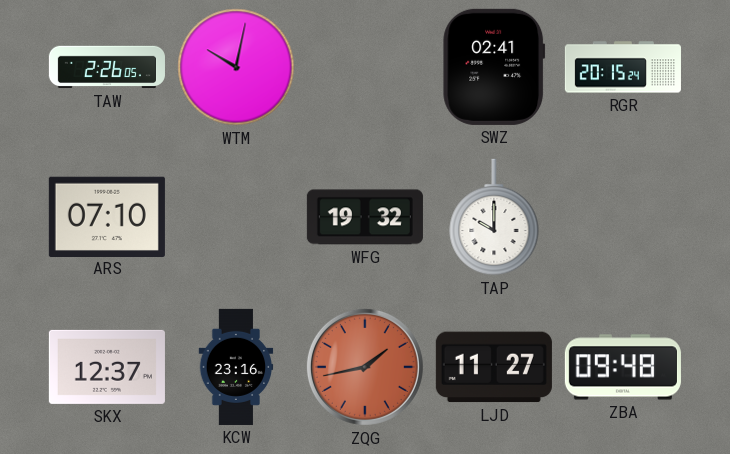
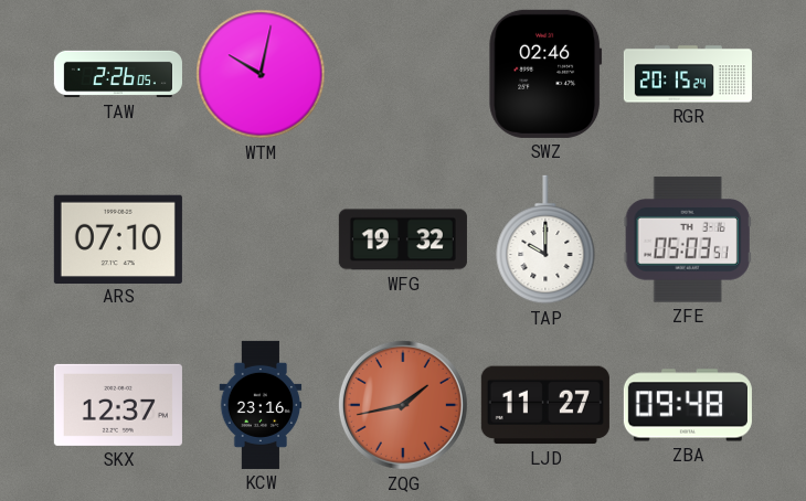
SWZ: 02:41 -> 02:46 (545, 74)
ZFE: none -> 05:03 (688, 239)
